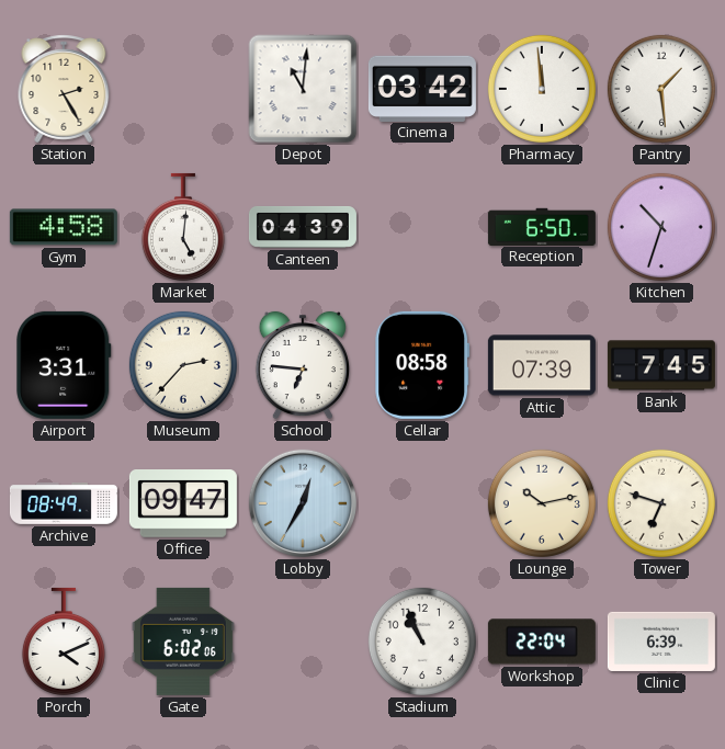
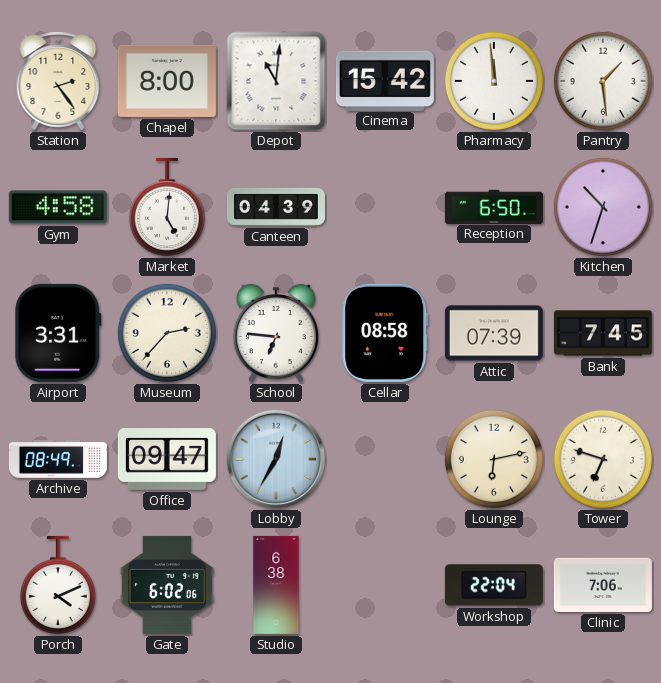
Station: 2:25 -> 2:24 (58, 81)
Chapel: none -> 8:00 (167, 81)
Cinema: 03:42 -> 15:42 (385, 80)
Lounge: 10:13 -> 6:13 (494, 459)
Studio: none -> 6:38 (276, 585)
Stadium: 10:56 -> none (422, 642)
Clinic: 6:39 -> 7:06 (603, 585)
